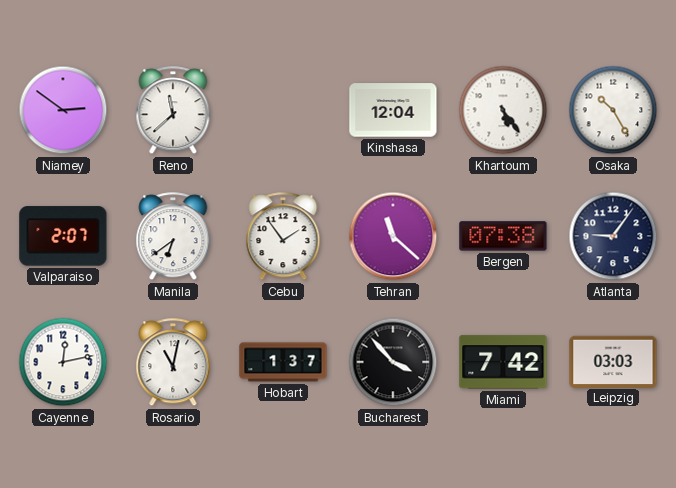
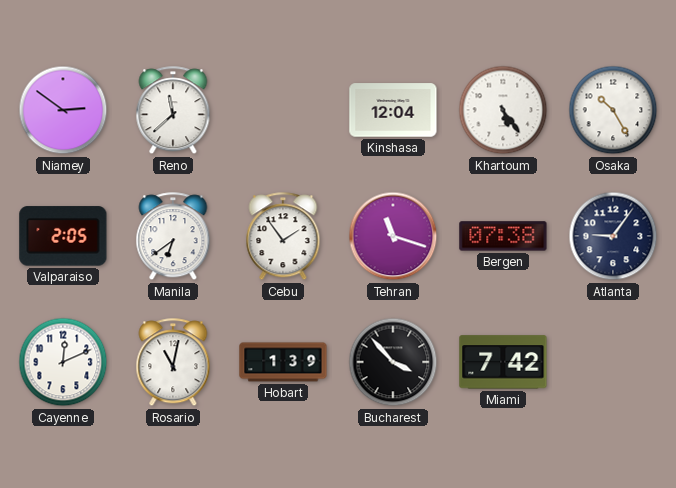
Valparaiso: 2:07 -> 2:05 (63, 236)
Tehran: 11:22 -> 11:18 (393, 236)
Cayenne: 12:13 -> 12:11 (63, 362)
Hobart: 1:37 -> 1:39 (283, 362)
Leipzig: 03:03 -> none (613, 361)
